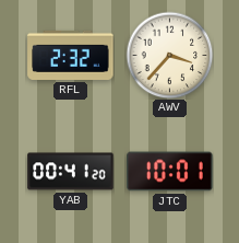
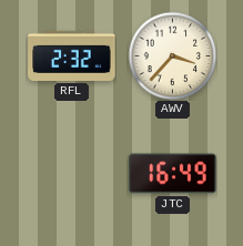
YAB: 00:41 -> none (71, 172)
JTC: 10:01 -> 16:49 (173, 174)
